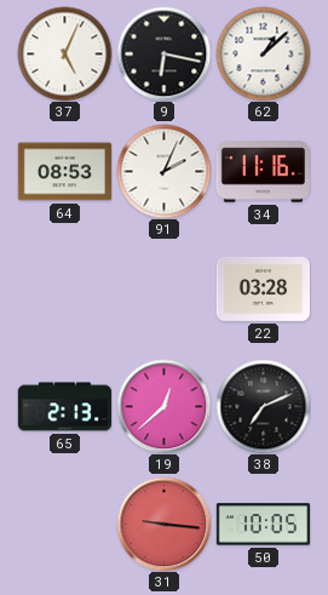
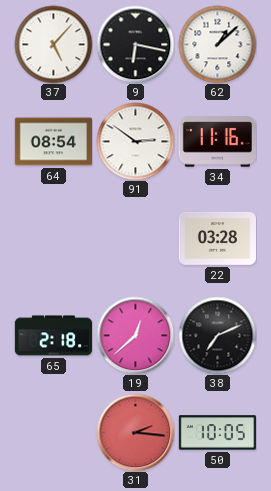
37: 5:04 -> 5:07 (53, 44)
64: 08:53 -> 08:54 (53, 142)
91: 2:04 -> 2:51 (135, 141)
65: 2:13 -> 2:18 (53, 336)
31: 9:16 -> 2:16 (135, 432)
